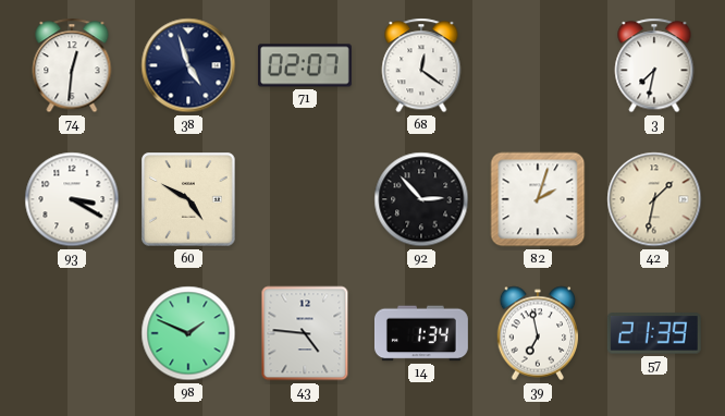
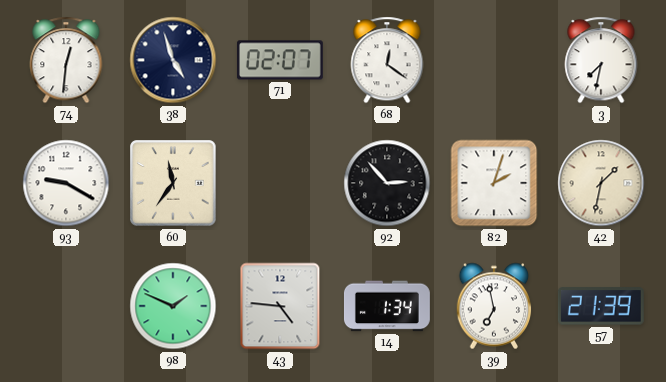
93: 3:20 -> 9:20 (66, 183)
60: 4:50 -> 11:36 (173, 183)
